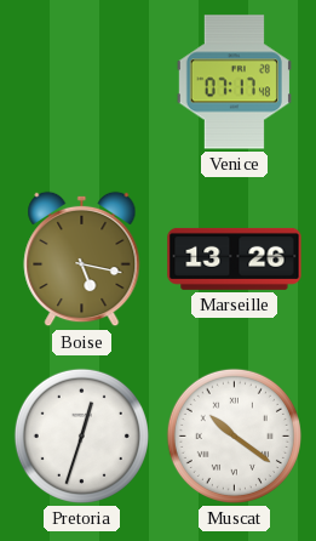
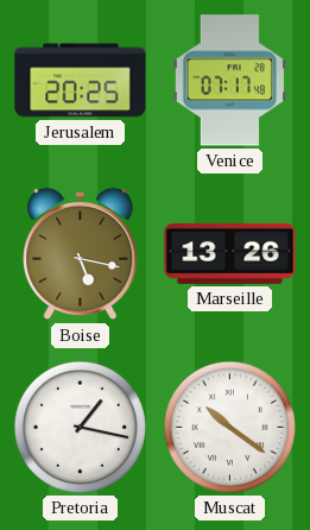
Jerusalem: none -> 20:25 (81, 81)
Pretoria: 12:33 -> 1:17 (80, 427)
